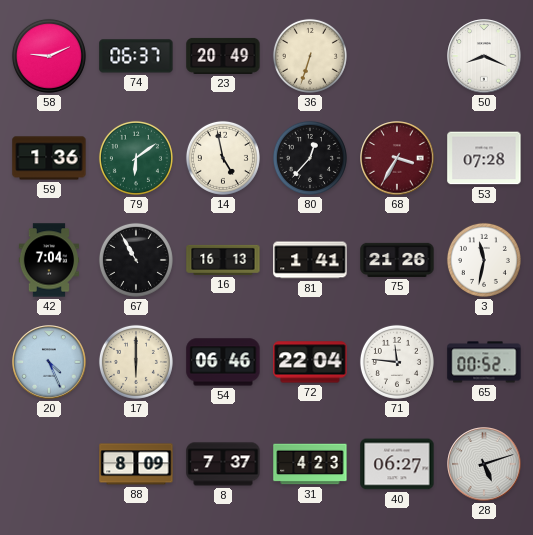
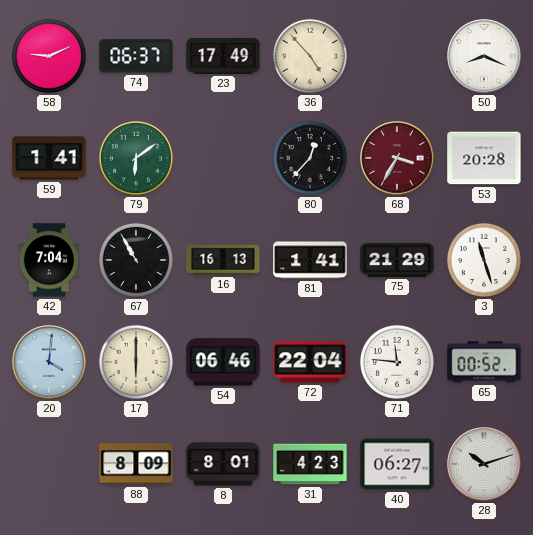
23: 20:49 -> 17:49 (223, 56)
36: 6:33 -> 4:53 (310, 56)
59: 1:36 -> 1:41 (49, 158)
14: 4:58 -> none (223, 158)
53: 07:28 -> 20:28 (484, 158)
75: 21:26 -> 21:29 (397, 260)
3: 11:32 -> 11:27 (484, 260)
20: 4:26 -> 4:01 (49, 362)
8: 7:37 -> 8:01 (223, 464)
28: 5:12 -> 10:12 (484, 464)
